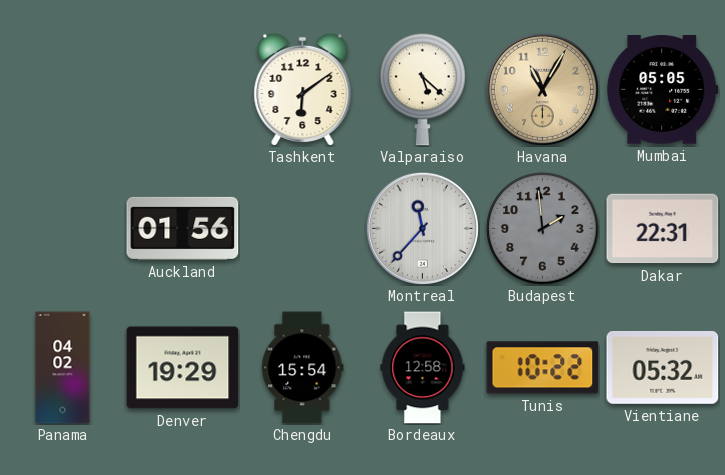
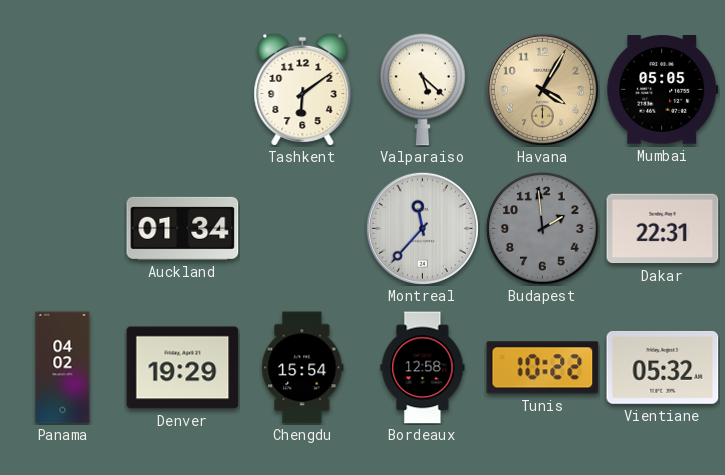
Havana: 11:05 -> 4:05 (542, 89)
Auckland: 01:56 -> 01:34 (183, 228)
